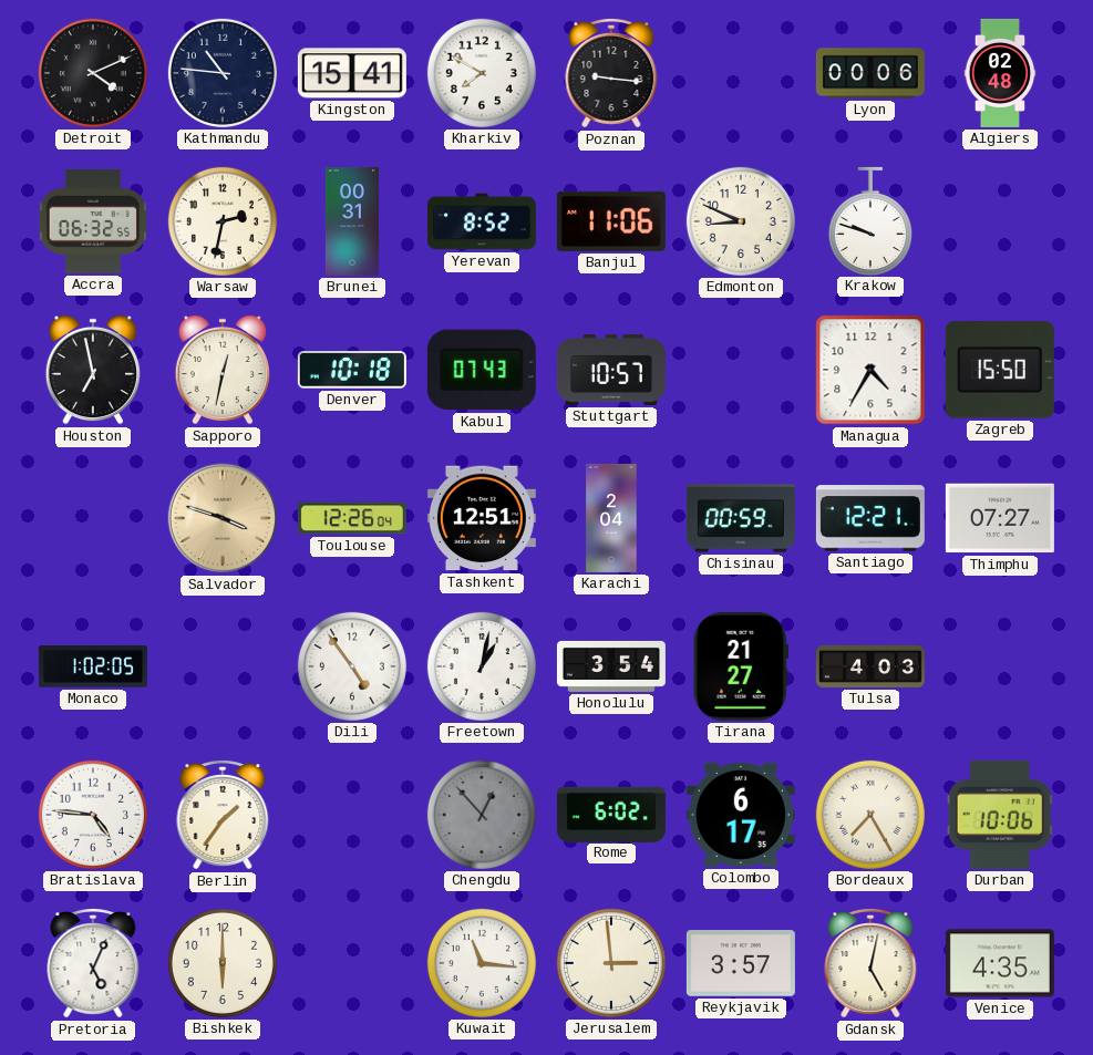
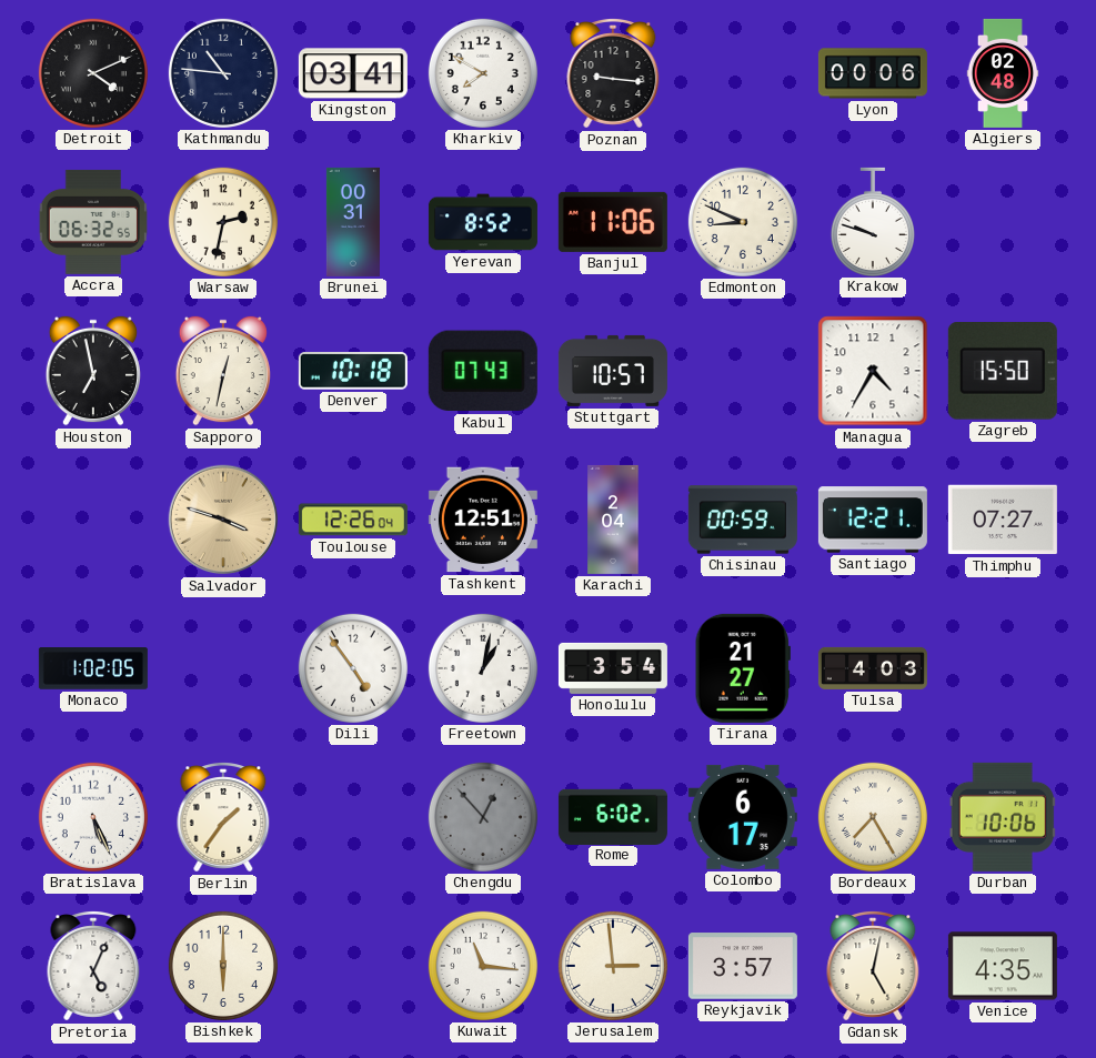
Kingston: 15:41 -> 03:41 (353, 73)
Bratislava: 4:46 -> 5:26 (93, 817)
